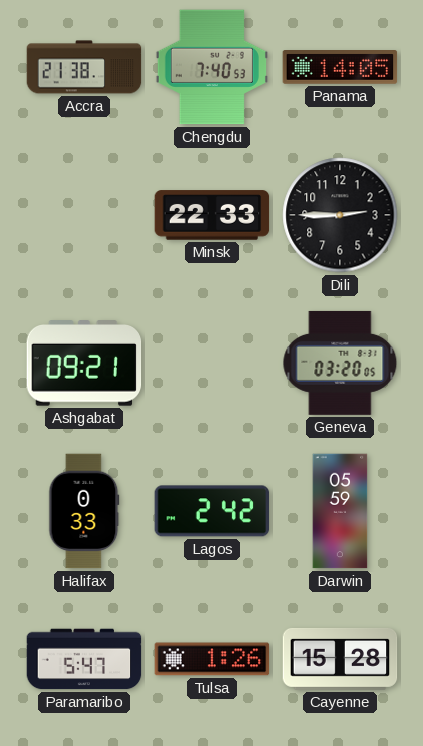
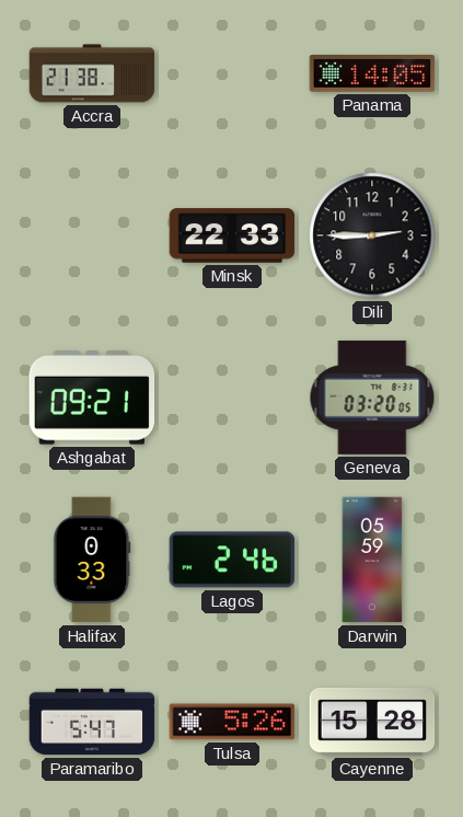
Chengdu: 7:40 -> none (212, 67)
Lagos: 2:42 -> 2:46 (232, 560)
Tulsa: 1:26 -> 5:26 (232, 722)
